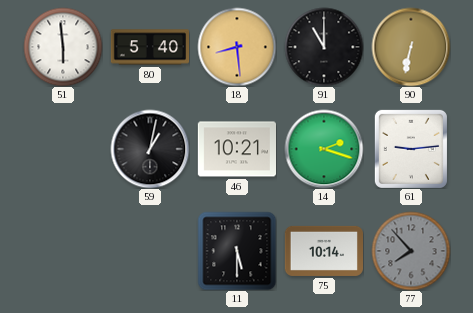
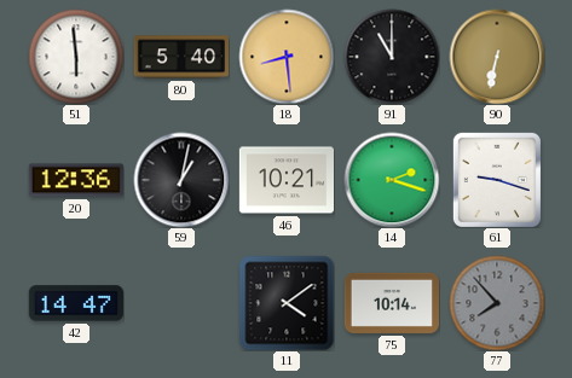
20: none -> 12:36 (76, 180)
61: 9:14 -> 9:18 (497, 180)
42: none -> 14:47 (76, 303)
11: 5:30 -> 4:09 (287, 303)
